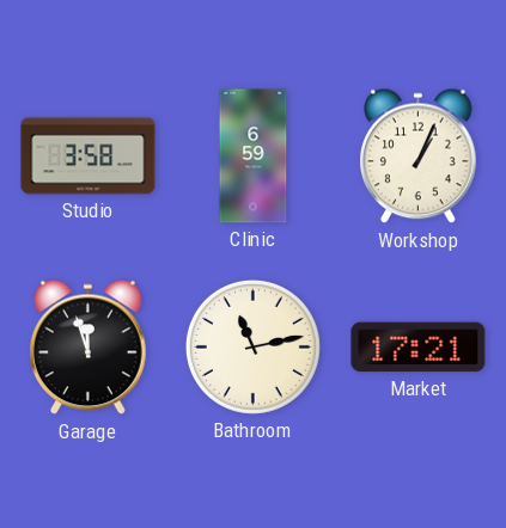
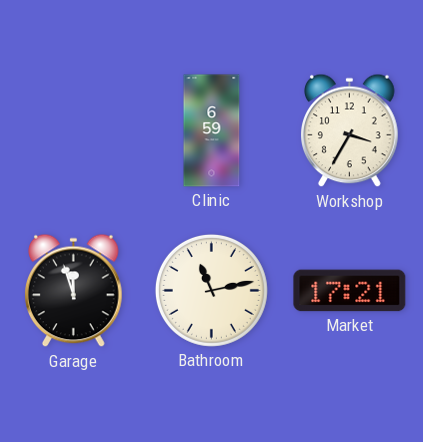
Studio: 3:58 -> none (89, 156)
Workshop: 1:04 -> 3:35 (350, 131)
